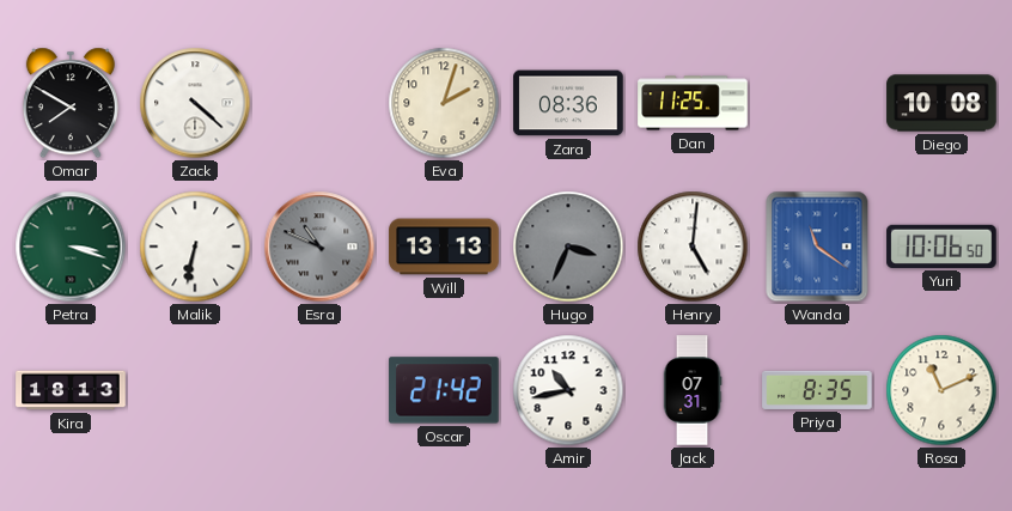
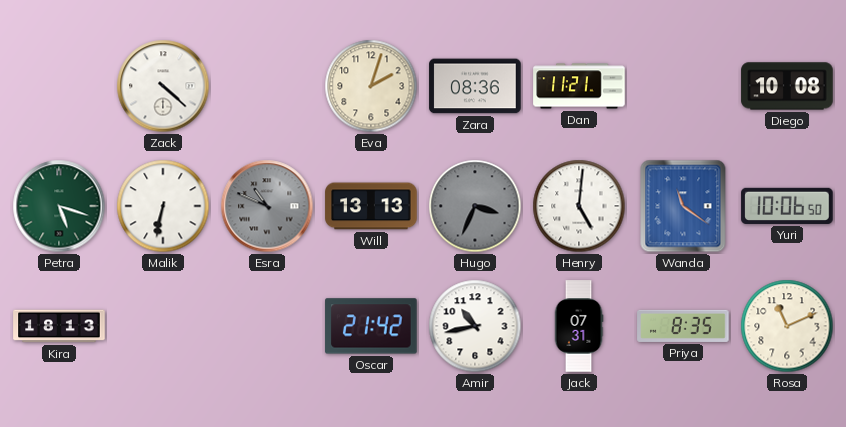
Omar: 7:50 -> none (71, 103)
Dan: 11:25 -> 11:21 (579, 86)
Petra: 3:18 -> 5:18 (59, 206)
